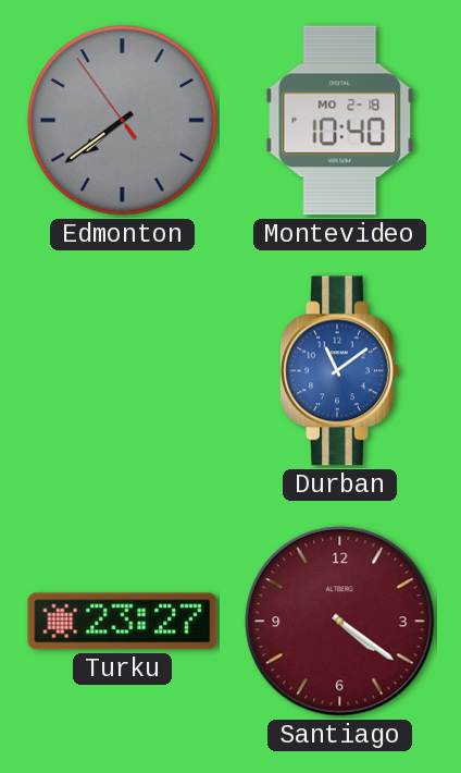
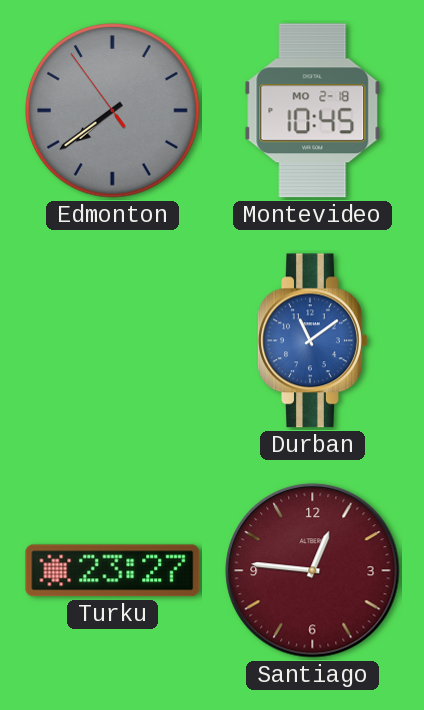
Montevideo: 10:40 -> 10:45 (313, 111)
Santiago: 4:21 -> 12:46 (313, 571)
